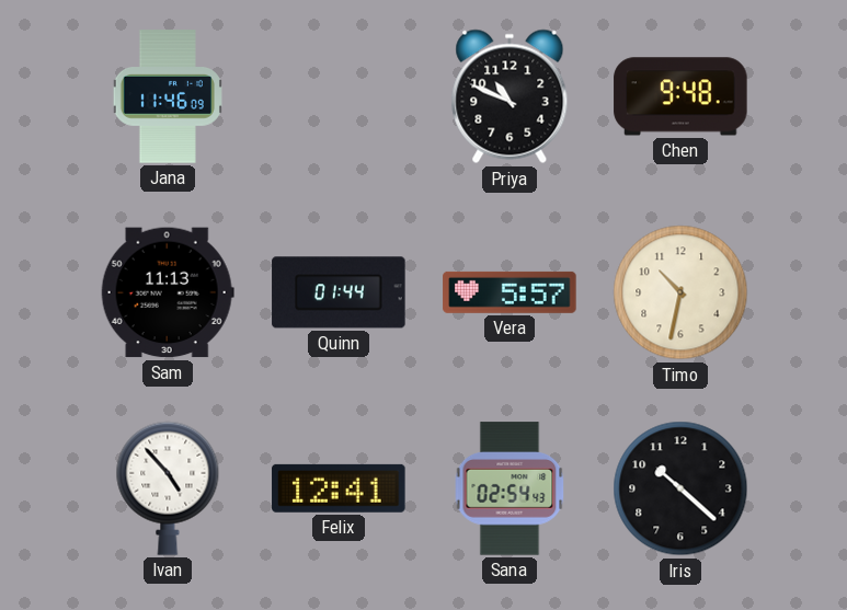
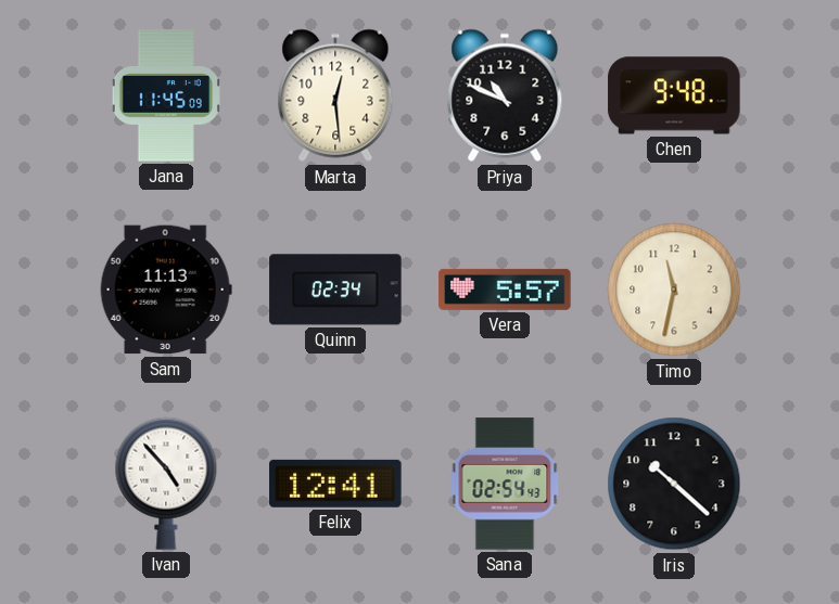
Jana: 11:46 -> 11:45 (166, 95)
Marta: none -> 12:29 (335, 95)
Quinn: 01:44 -> 02:34 (335, 290)
Timo: 10:32 -> 11:32 (674, 290)
